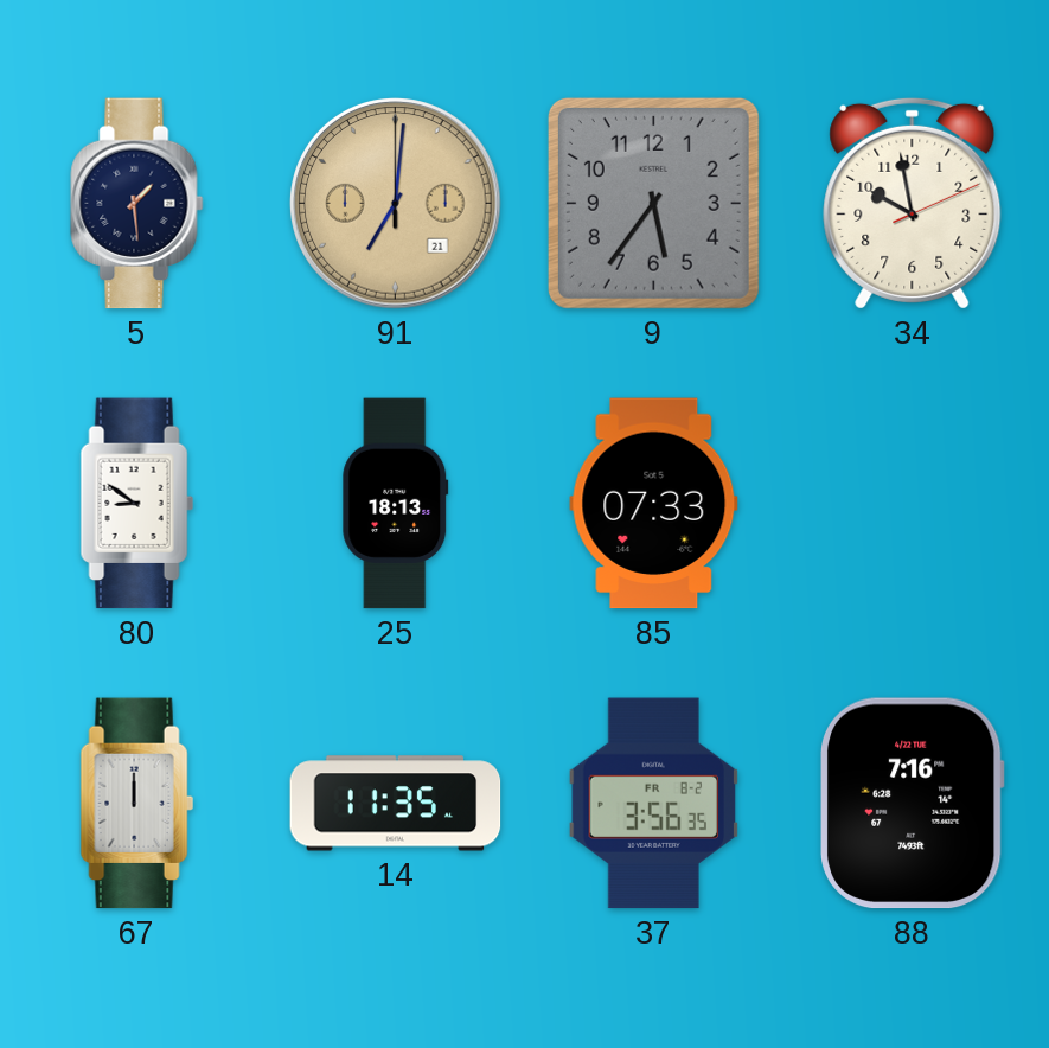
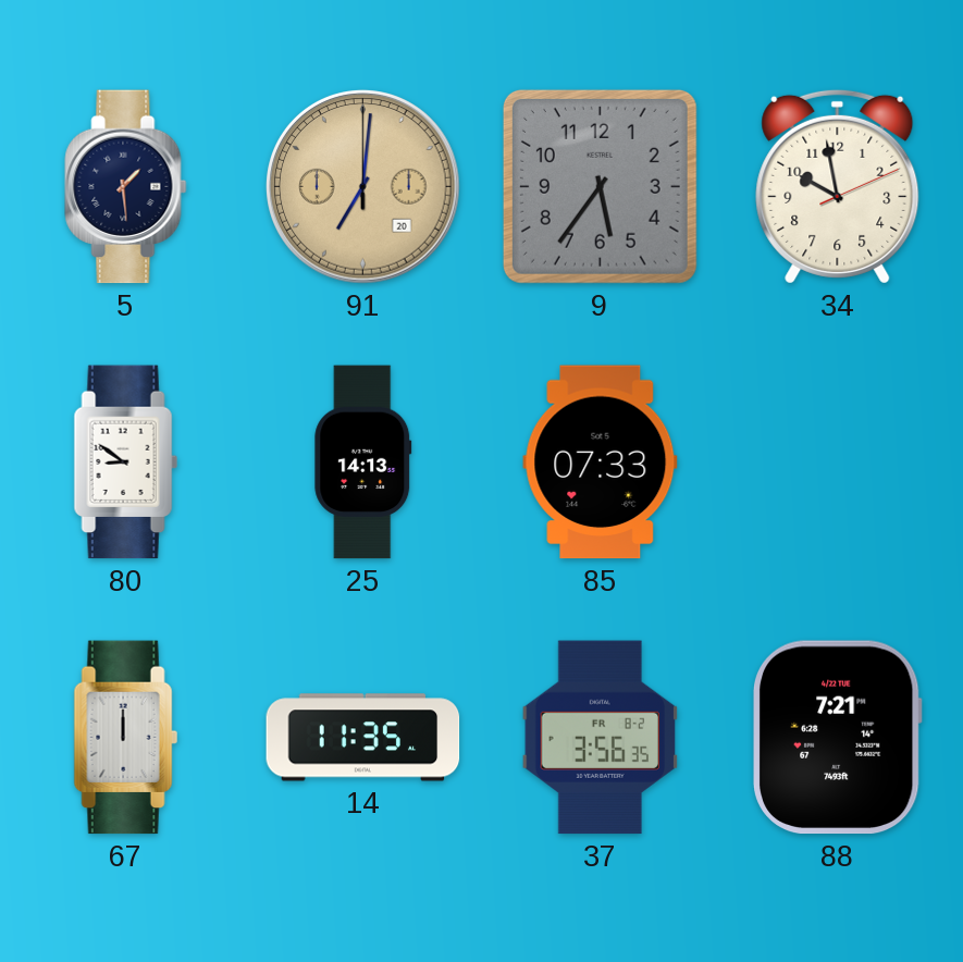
91 date: 21 -> 20 (363, 187)
25: 18:13 -> 14:13 (363, 462)
88: 7:16 -> 7:21 (837, 738)
